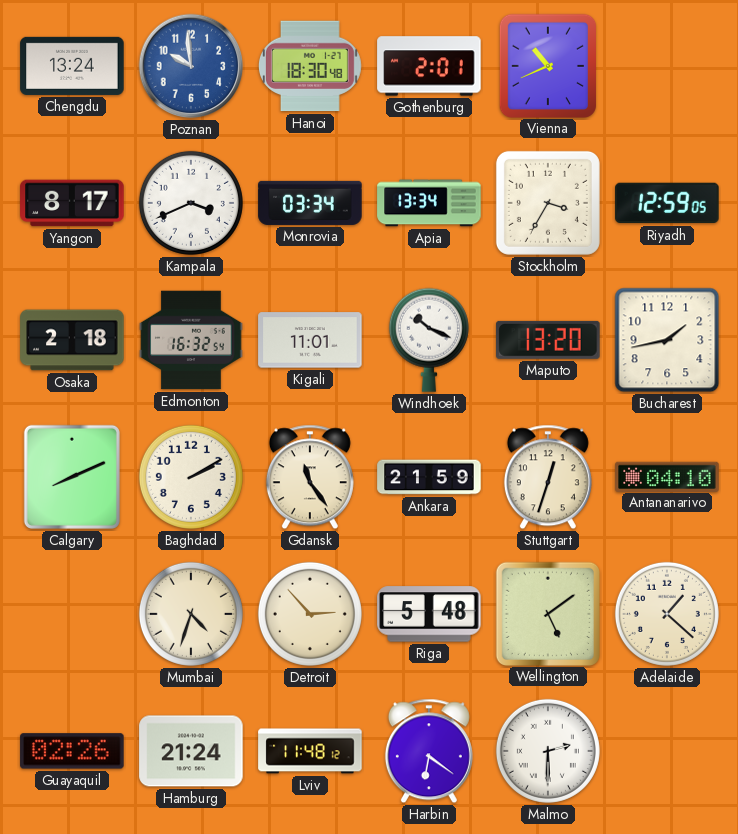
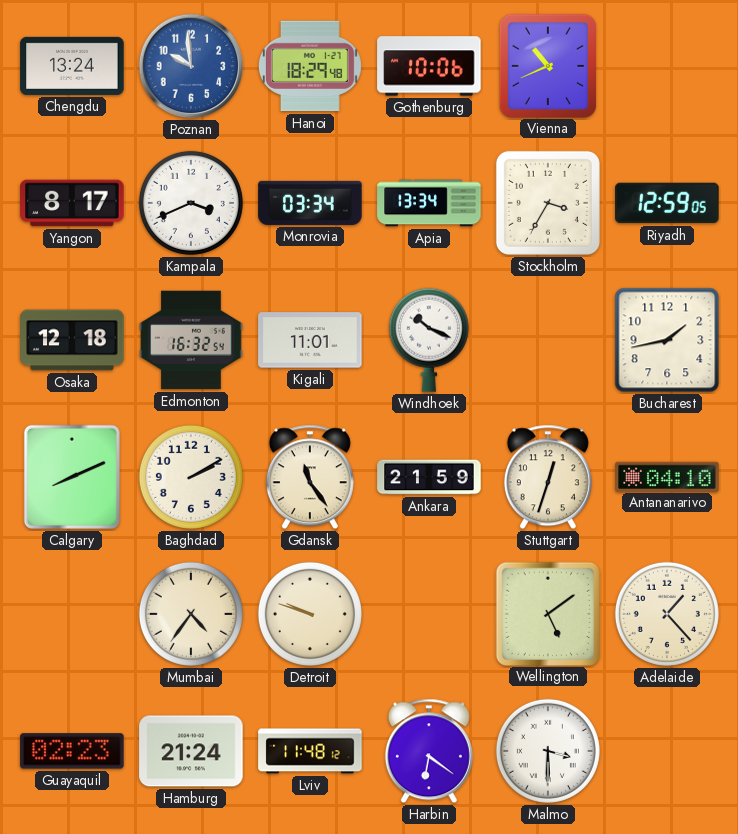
Hanoi: 18:30 -> 18:29 (310, 66)
Gothenburg: 2:01 -> 10:06 (429, 66)
Osaka: 2:18 -> 12:18 (72, 340)
Maputo: 13:20 -> none (548, 340)
Mumbai: 4:33 -> 4:36 (191, 614)
Detroit: 2:53 -> 9:48 (310, 614)
Riga: 5:48 -> none (429, 614)
Adelaide: 1:22 -> 1:23 (667, 614)
Guayaquil: 02:26 -> 02:23 (72, 751)
Malmo: 2:30 -> 3:30 (548, 751)
